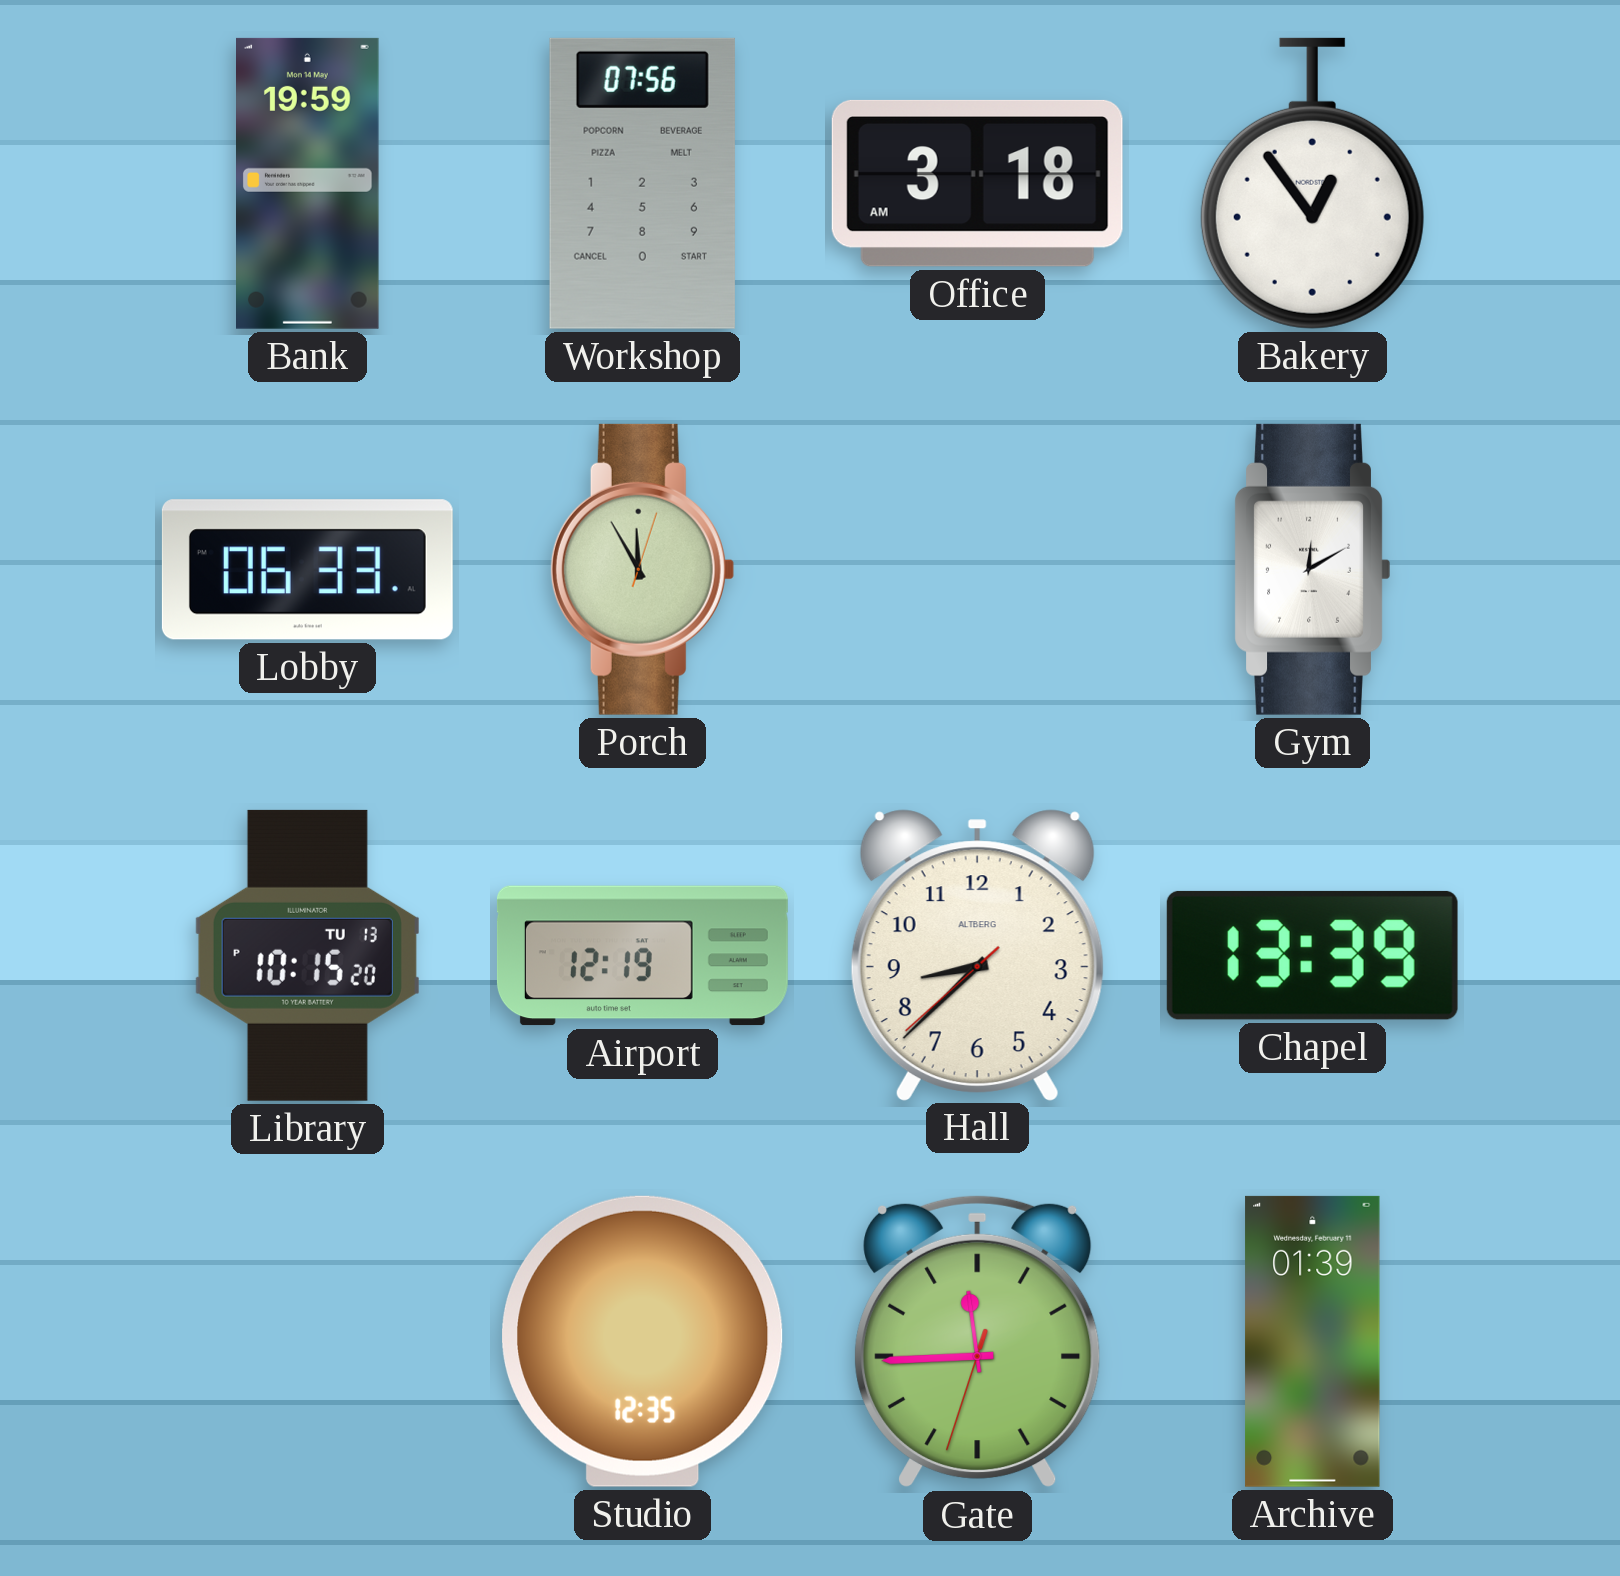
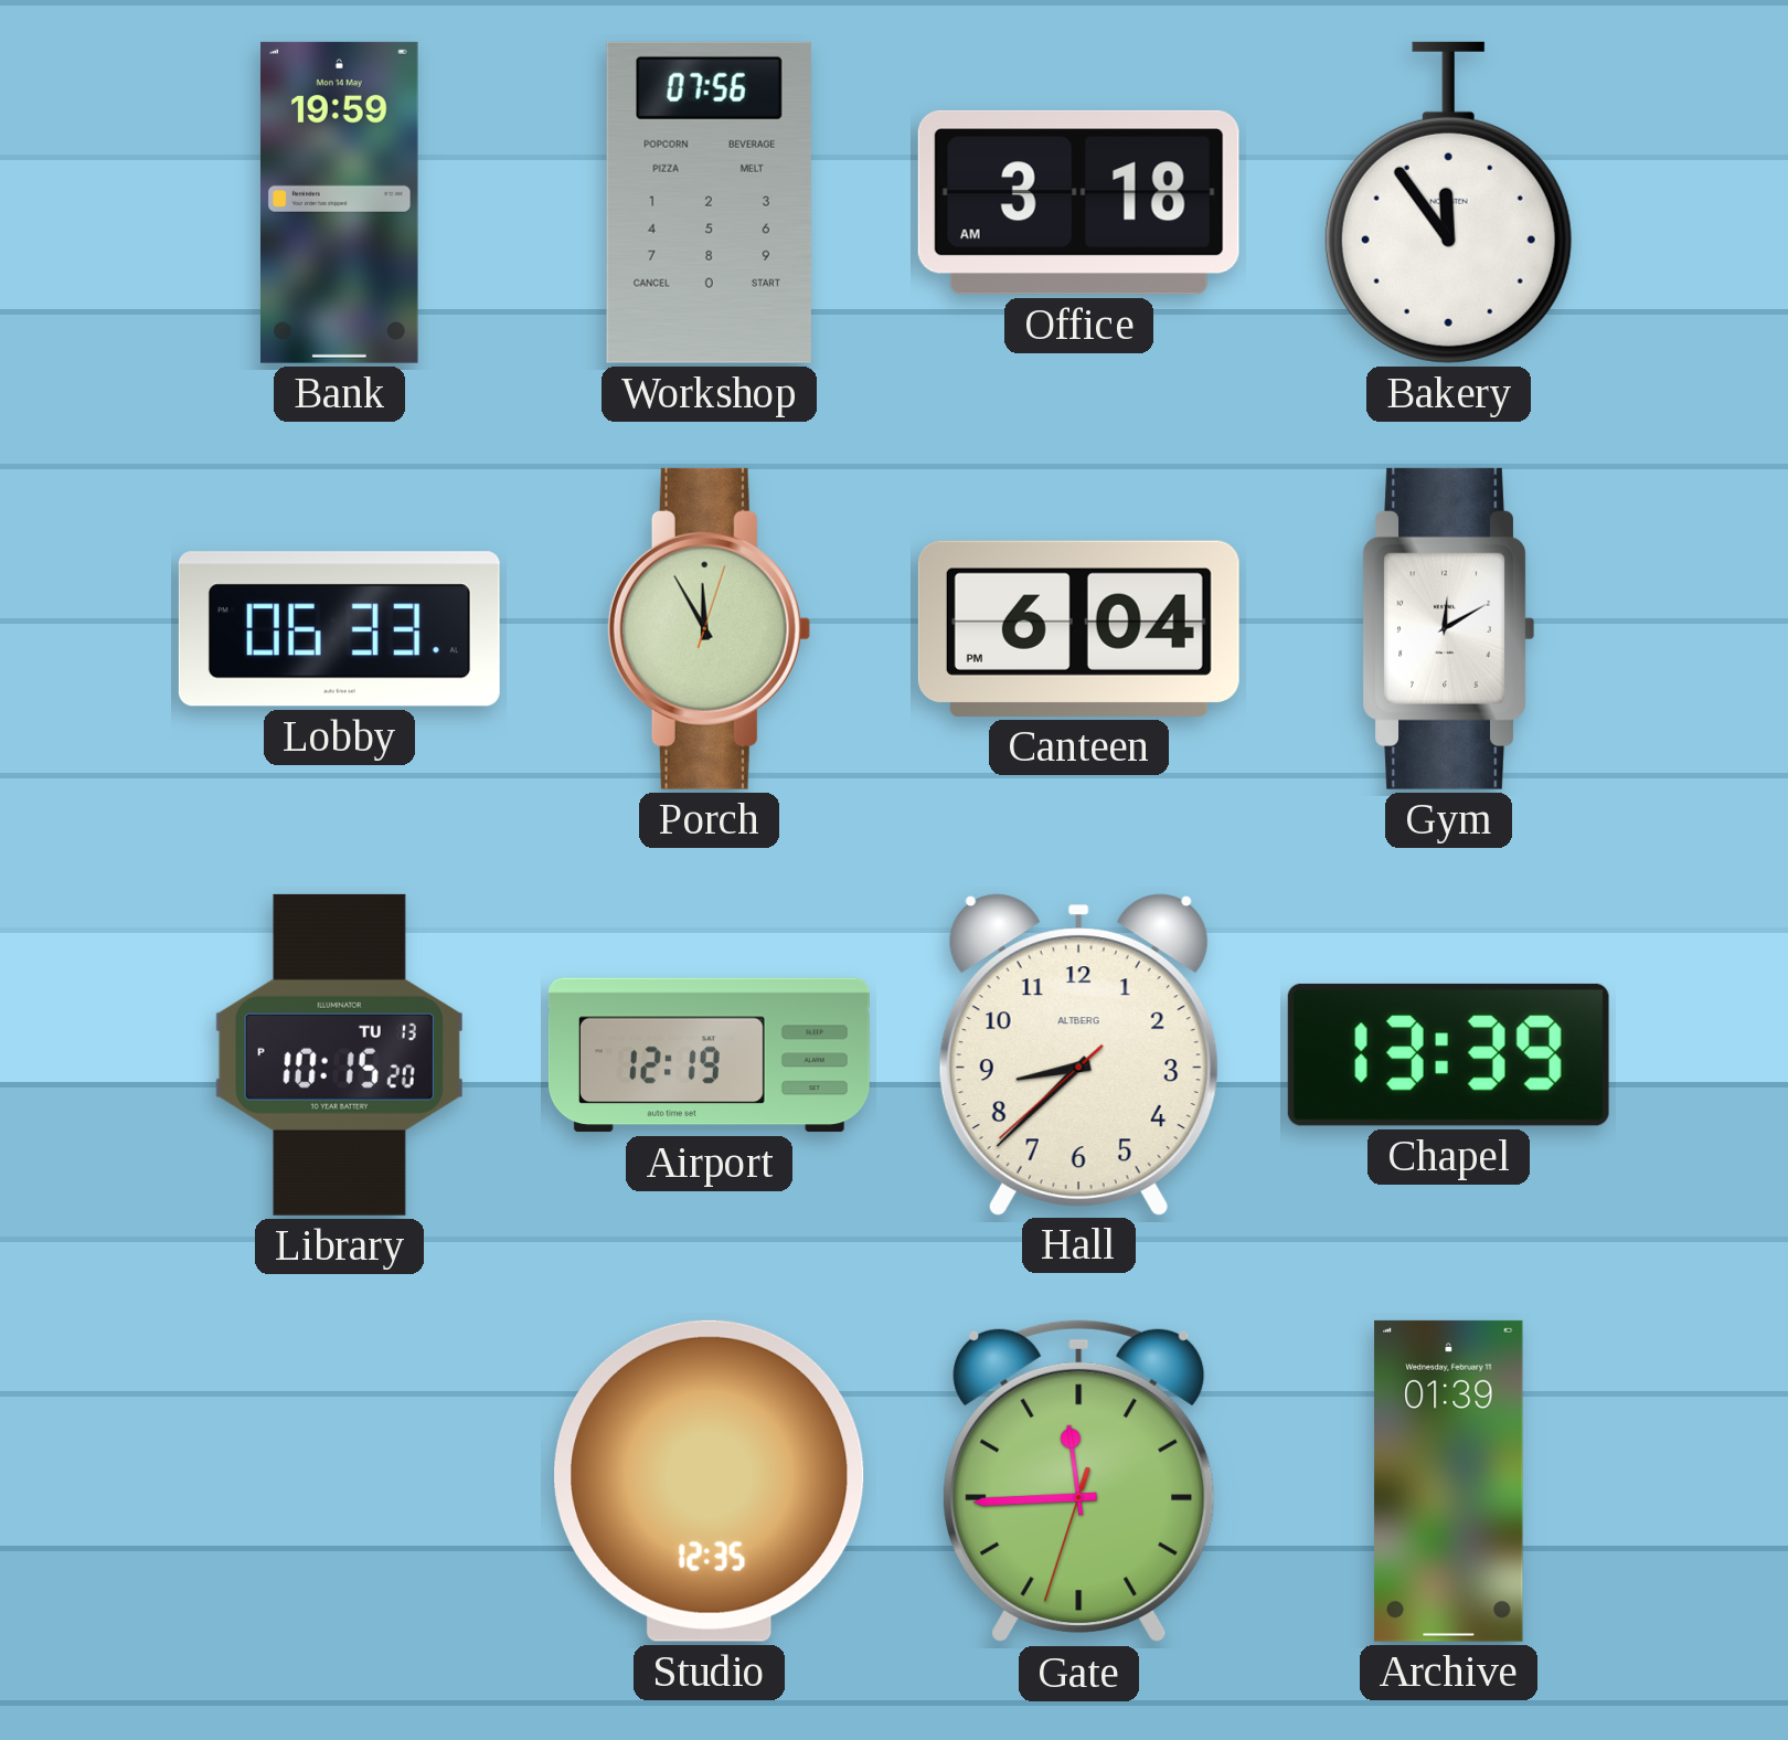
Bakery: 12:54 -> 11:54 (1448, 202)
Canteen: none -> 6:04 (1078, 628)
